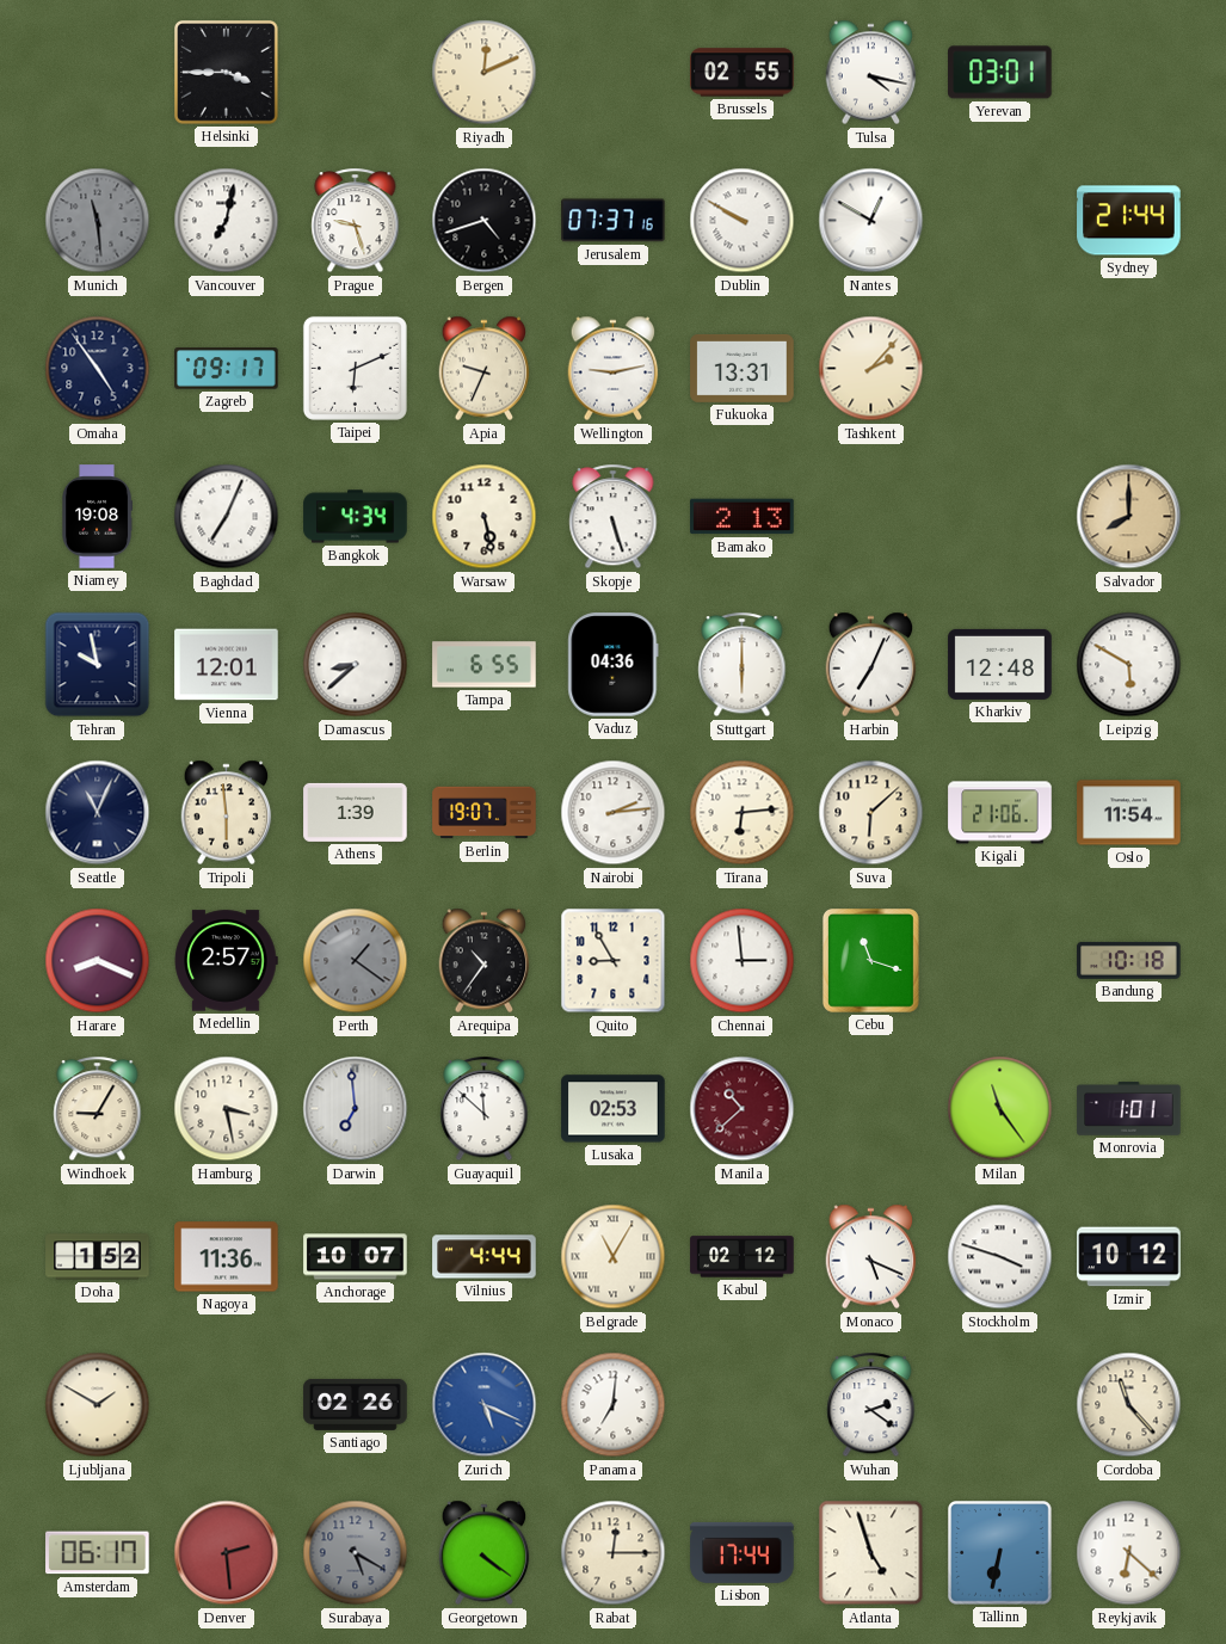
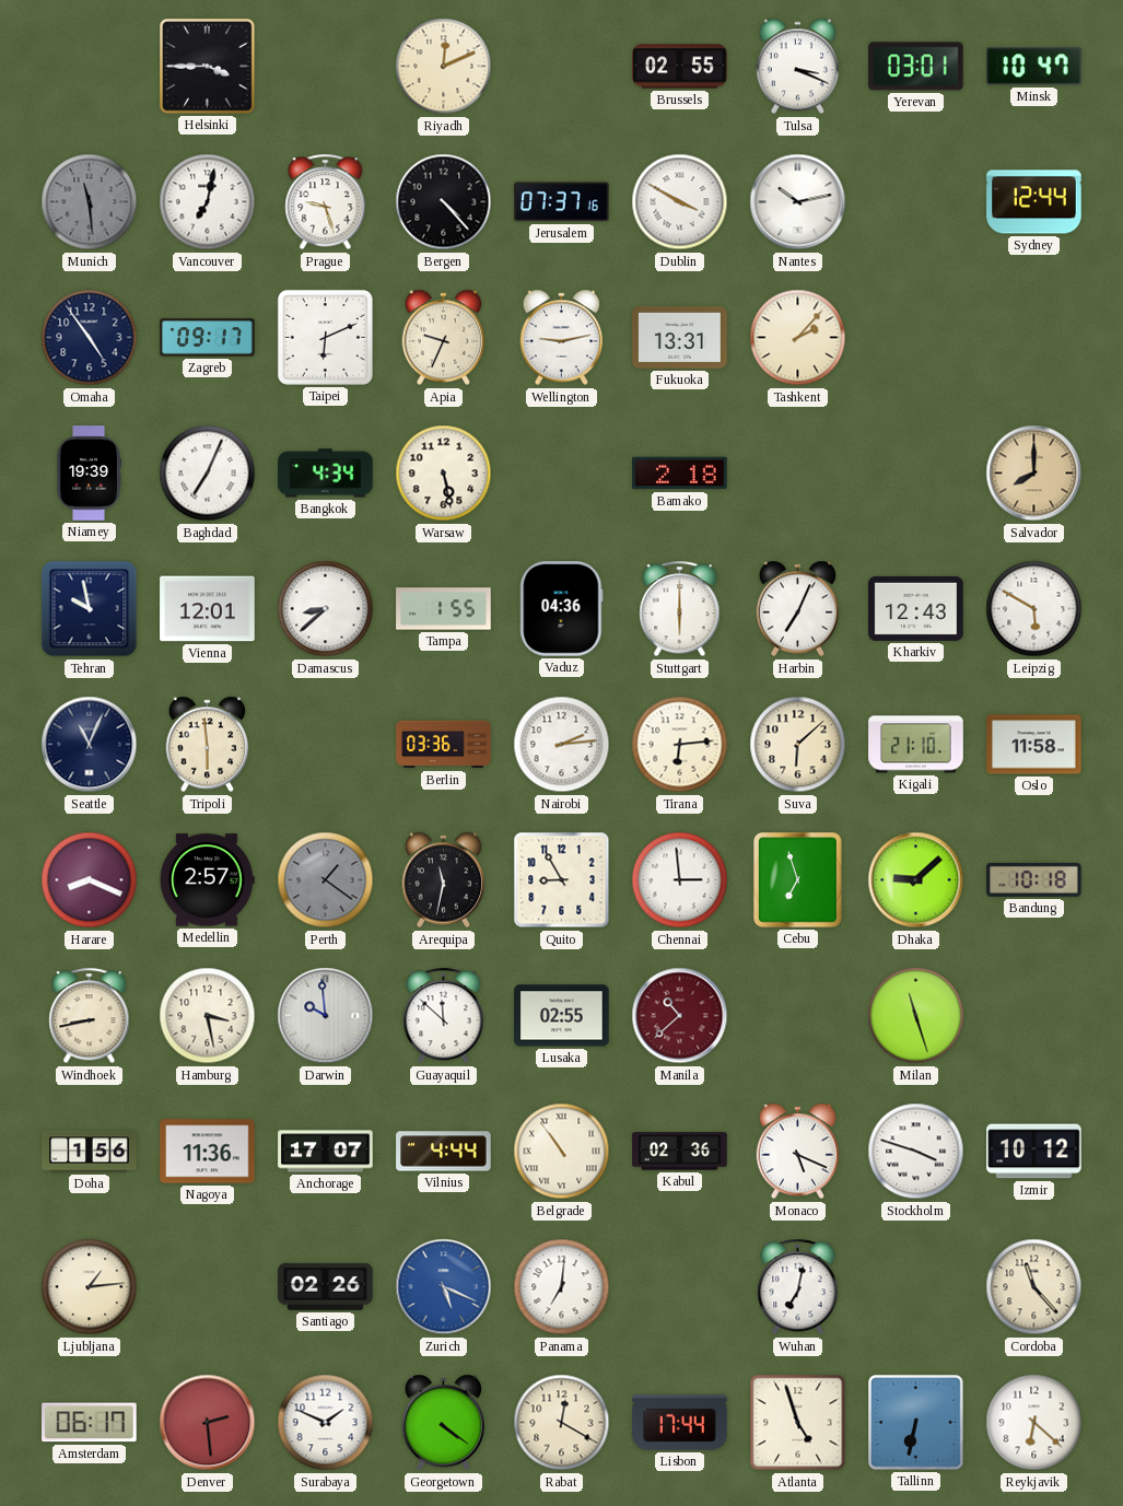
Tulsa: 4:17 -> 3:19 (798, 67)
Minsk: none -> 10:47 (1034, 67)
Bergen: 4:42 -> 4:23 (444, 202)
Dublin: 9:50 -> 3:50 (680, 202)
Nantes: 12:50 -> 10:13 (798, 202)
Sydney: 21:44 -> 12:44 (1034, 202)
Niamey: 19:08 -> 19:39 (89, 474)
Skopje: 5:27 -> none (614, 517)
Bamako: 2:13 -> 2:18 (680, 474)
Tampa: 6:55 -> 1:55 (444, 609)
Kharkiv: 12:48 -> 12:43 (916, 608)
Athens: 1:39 -> none (356, 812)
Berlin: 19:07 -> 03:36 (444, 745)
Kigali: 21:06 -> 21:10 (916, 745)
Oslo: 11:54 -> 11:58 (1034, 745)
Arequipa: 10:36 -> 11:32 (444, 880)
Cebu: 11:18 -> 6:57 (797, 880)
Dhaka: none -> 9:08 (916, 880)
Windhoek: 9:05 -> 8:43 (90, 1016)
Darwin: 6:59 -> 9:59 (326, 1016)
Lusaka: 02:53 -> 02:55 (562, 1016)
Milan: 11:24 -> 11:27 (916, 1016)
Monrovia: 1:01 -> none (1129, 1109)
Doha: 1:52 -> 1:56 (90, 1152)
Anchorage: 10:07 -> 17:07 (326, 1152)
Belgrade: 11:05 -> 10:54 (562, 1152)
Kabul: 02:12 -> 02:36 (680, 1152)
Ljubljana: 1:50 -> 1:14 (90, 1287)
Wuhan: 2:21 -> 7:02 (798, 1287)
Surabaya: 5:20 -> 1:49 (326, 1423)
Surabaya dial: grey -> white (326, 1423)
Rabat: 12:15 -> 12:20 (562, 1423)
